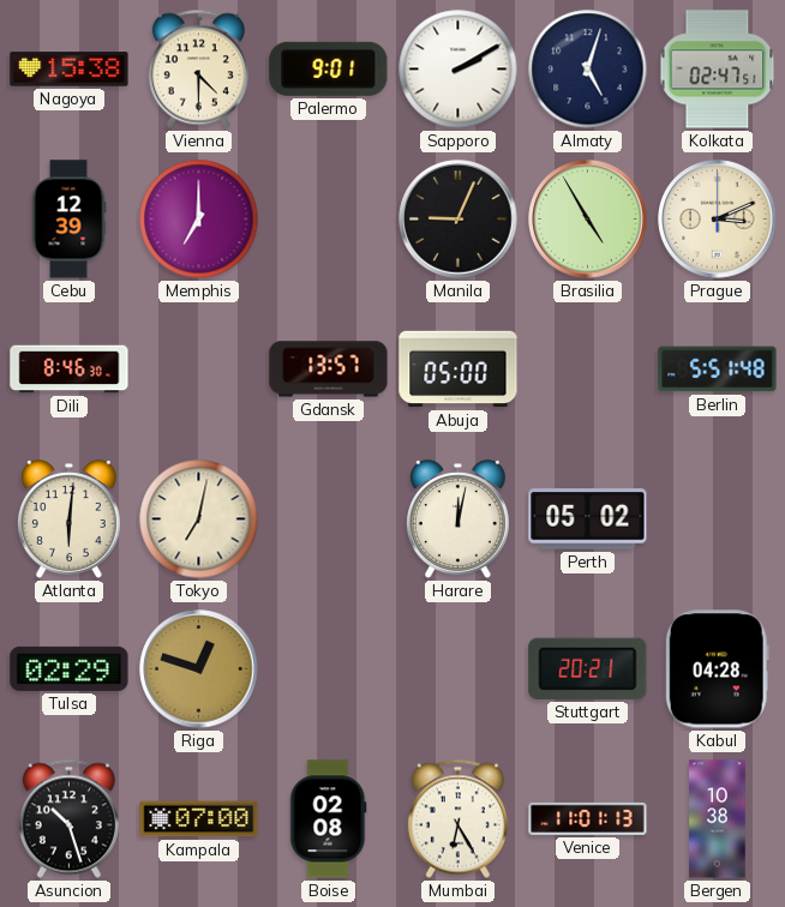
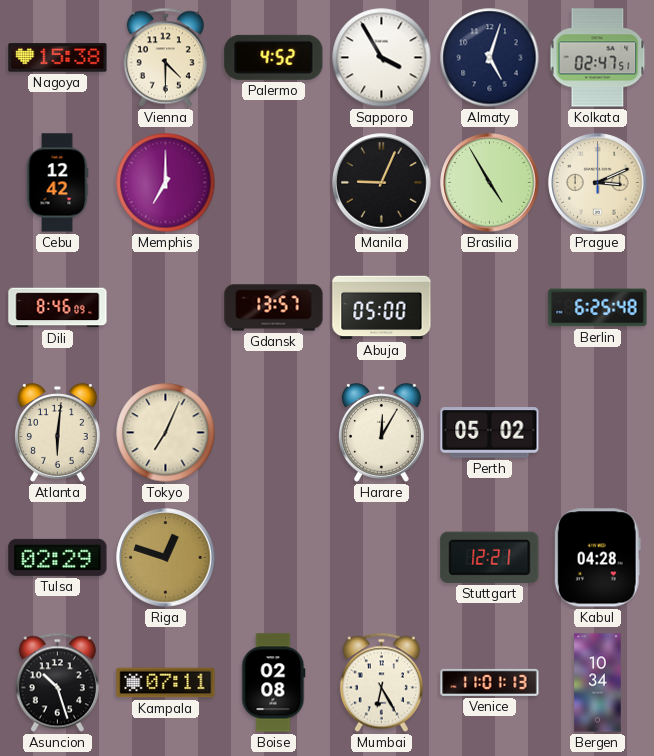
Palermo: 9:01 -> 4:52 (274, 57)
Sapporo: 2:10 -> 3:55 (382, 58)
Cebu: 12:39 -> 12:42 (57, 183)
Dili: 8:46:30 -> 8:46:09 (58, 308)
Berlin: 5:51 -> 6:25 (598, 308)
Tokyo: 7:02 -> 7:04 (166, 433)
Harare: 12:02 -> 12:05 (381, 433)
Stuttgart: 20:21 -> 12:21 (490, 557)
Kampala: 07:00 -> 07:11 (166, 683)
Bergen: 10:38 -> 10:34 (598, 683)
